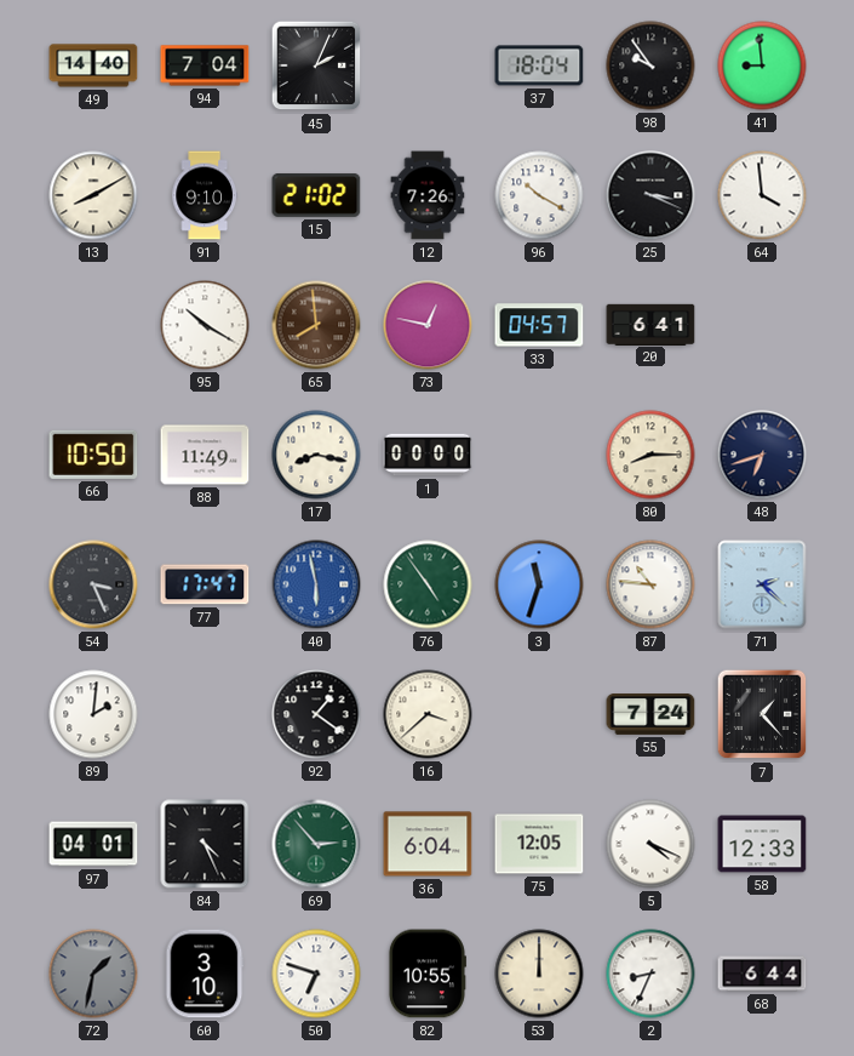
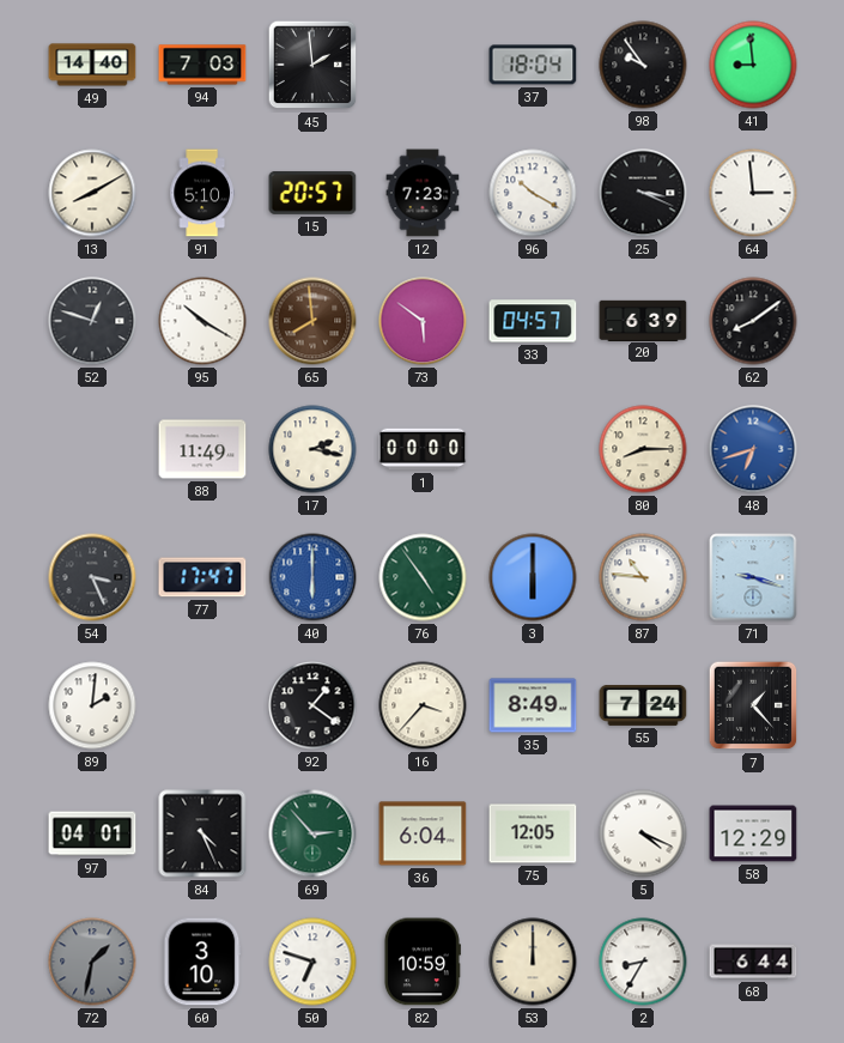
94: 7:04 -> 7:03 (202, 65)
45: 2:04 -> 1:59 (312, 65)
91: 9:10 -> 5:10 (202, 193)
15: 21:02 -> 20:57 (312, 193)
12: 7:26 -> 7:23 (423, 193)
64: 3:59 -> 2:59 (753, 193)
52: none -> 12:48 (92, 321)
73: 12:47 -> 5:51 (423, 321)
20: 6:41 -> 6:39 (643, 320)
62: none -> 8:09 (753, 321)
66: 10:50 -> none (93, 455)
17: 8:17 -> 2:17 (312, 449)
48 dial: navy -> blue (753, 449)
40: 5:58 -> 6:00 (312, 577)
3: 11:33 -> 6:00 (533, 577)
71: 2:22 -> 9:18 (753, 577)
16: 3:38 -> 3:37 (423, 705)
35: none -> 8:49 (533, 705)
58: 12:33 -> 12:29 (753, 833)
82: 10:55 -> 10:59 (421, 962)
2: 8:34 -> 8:35 (643, 962)
